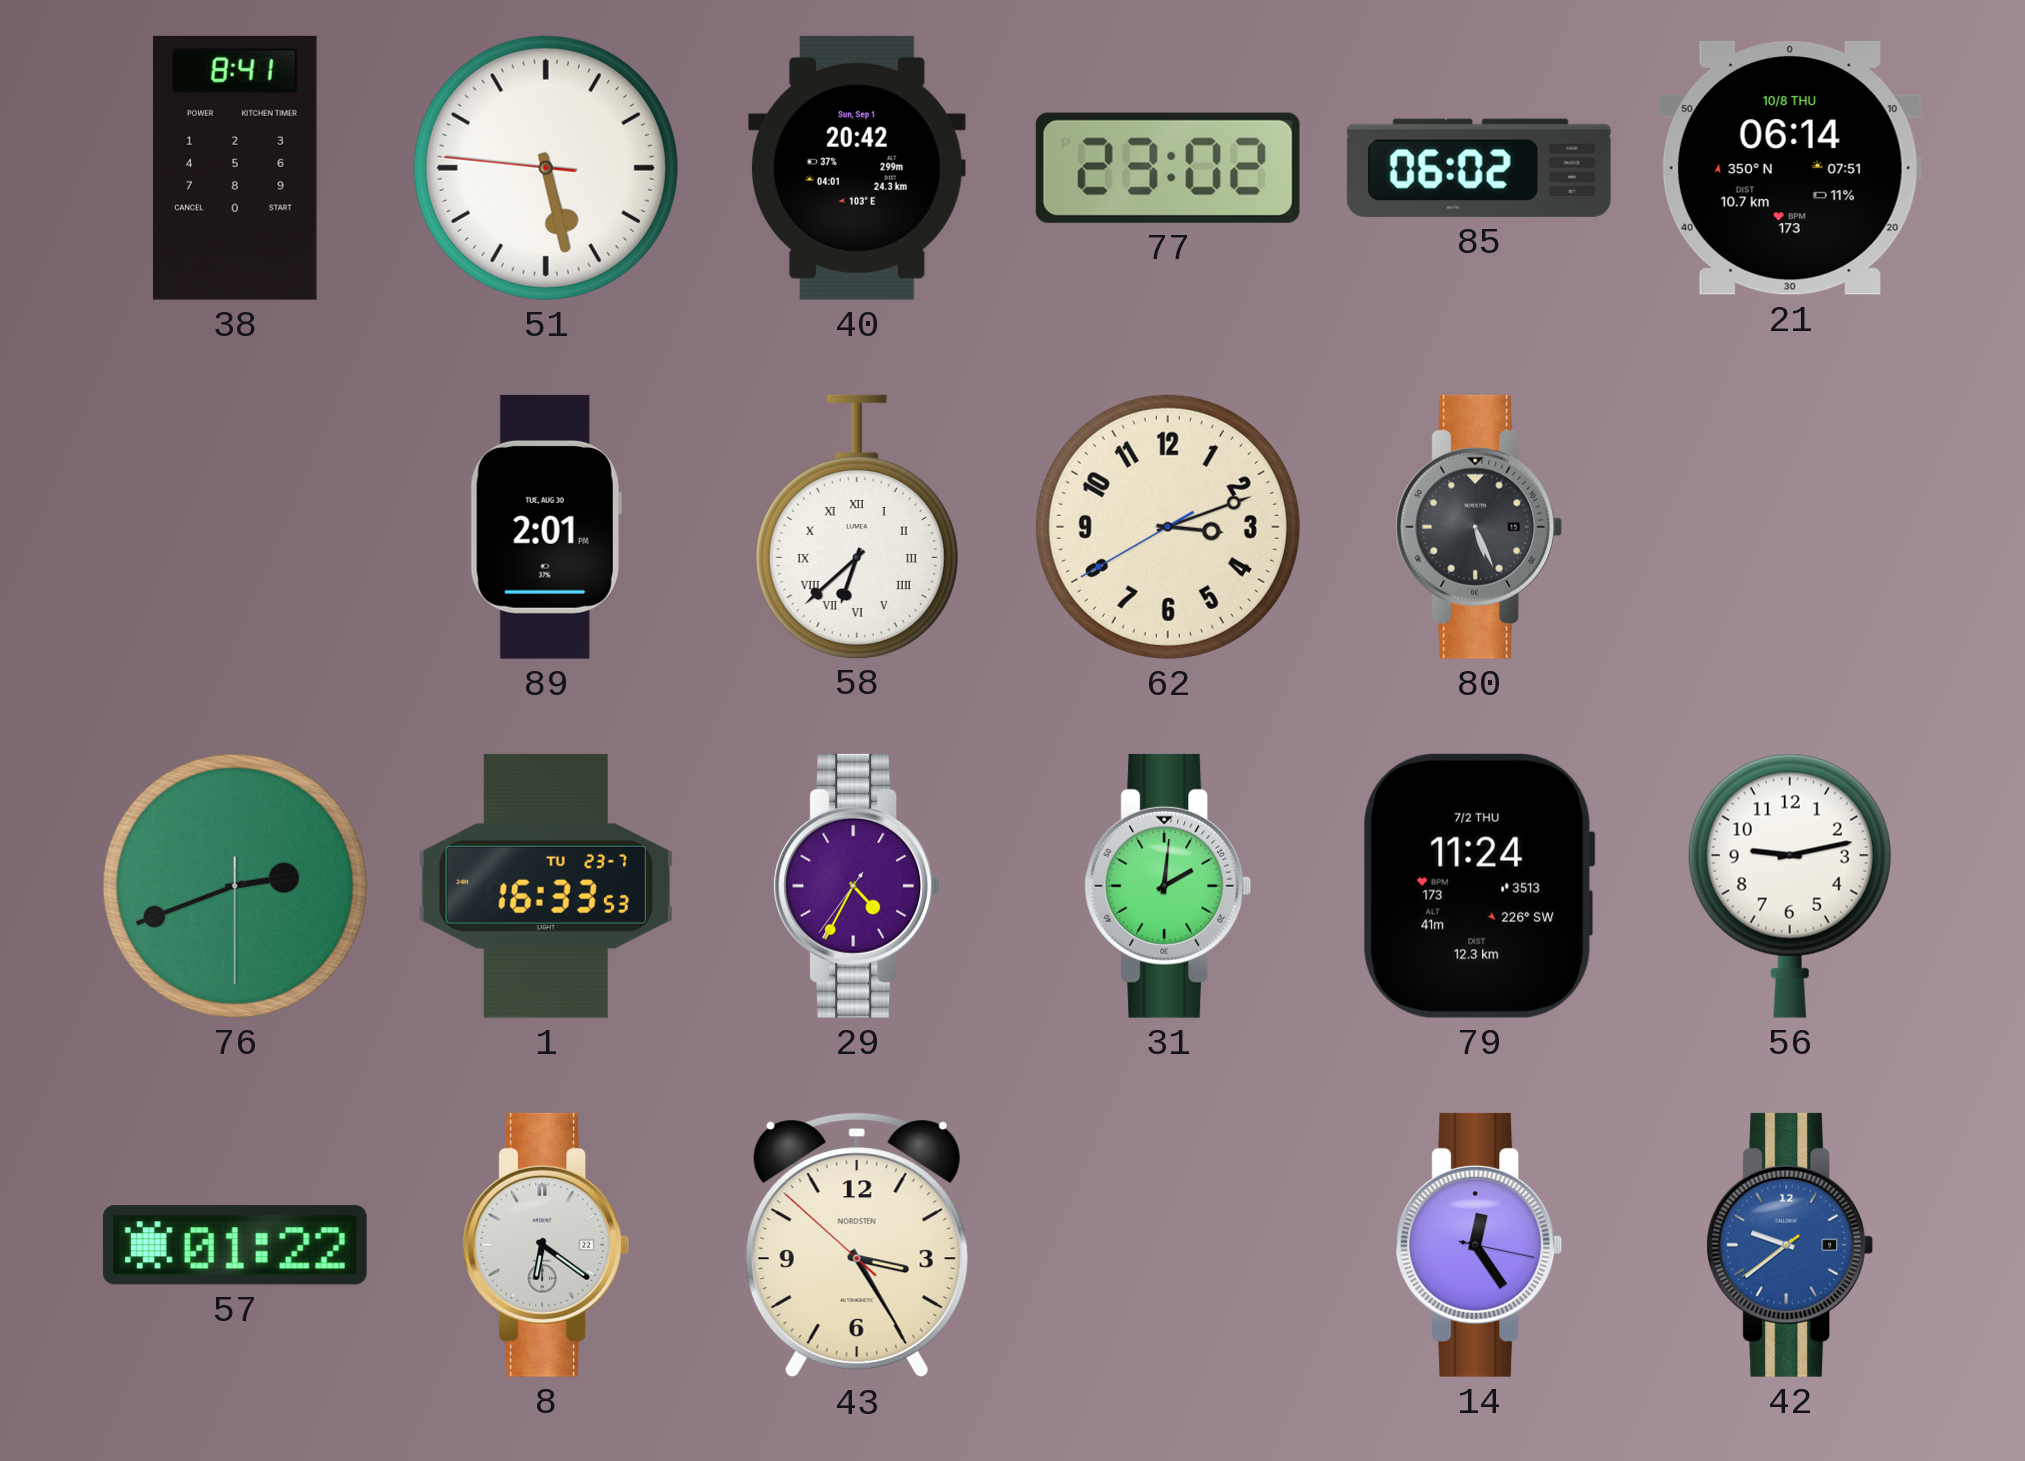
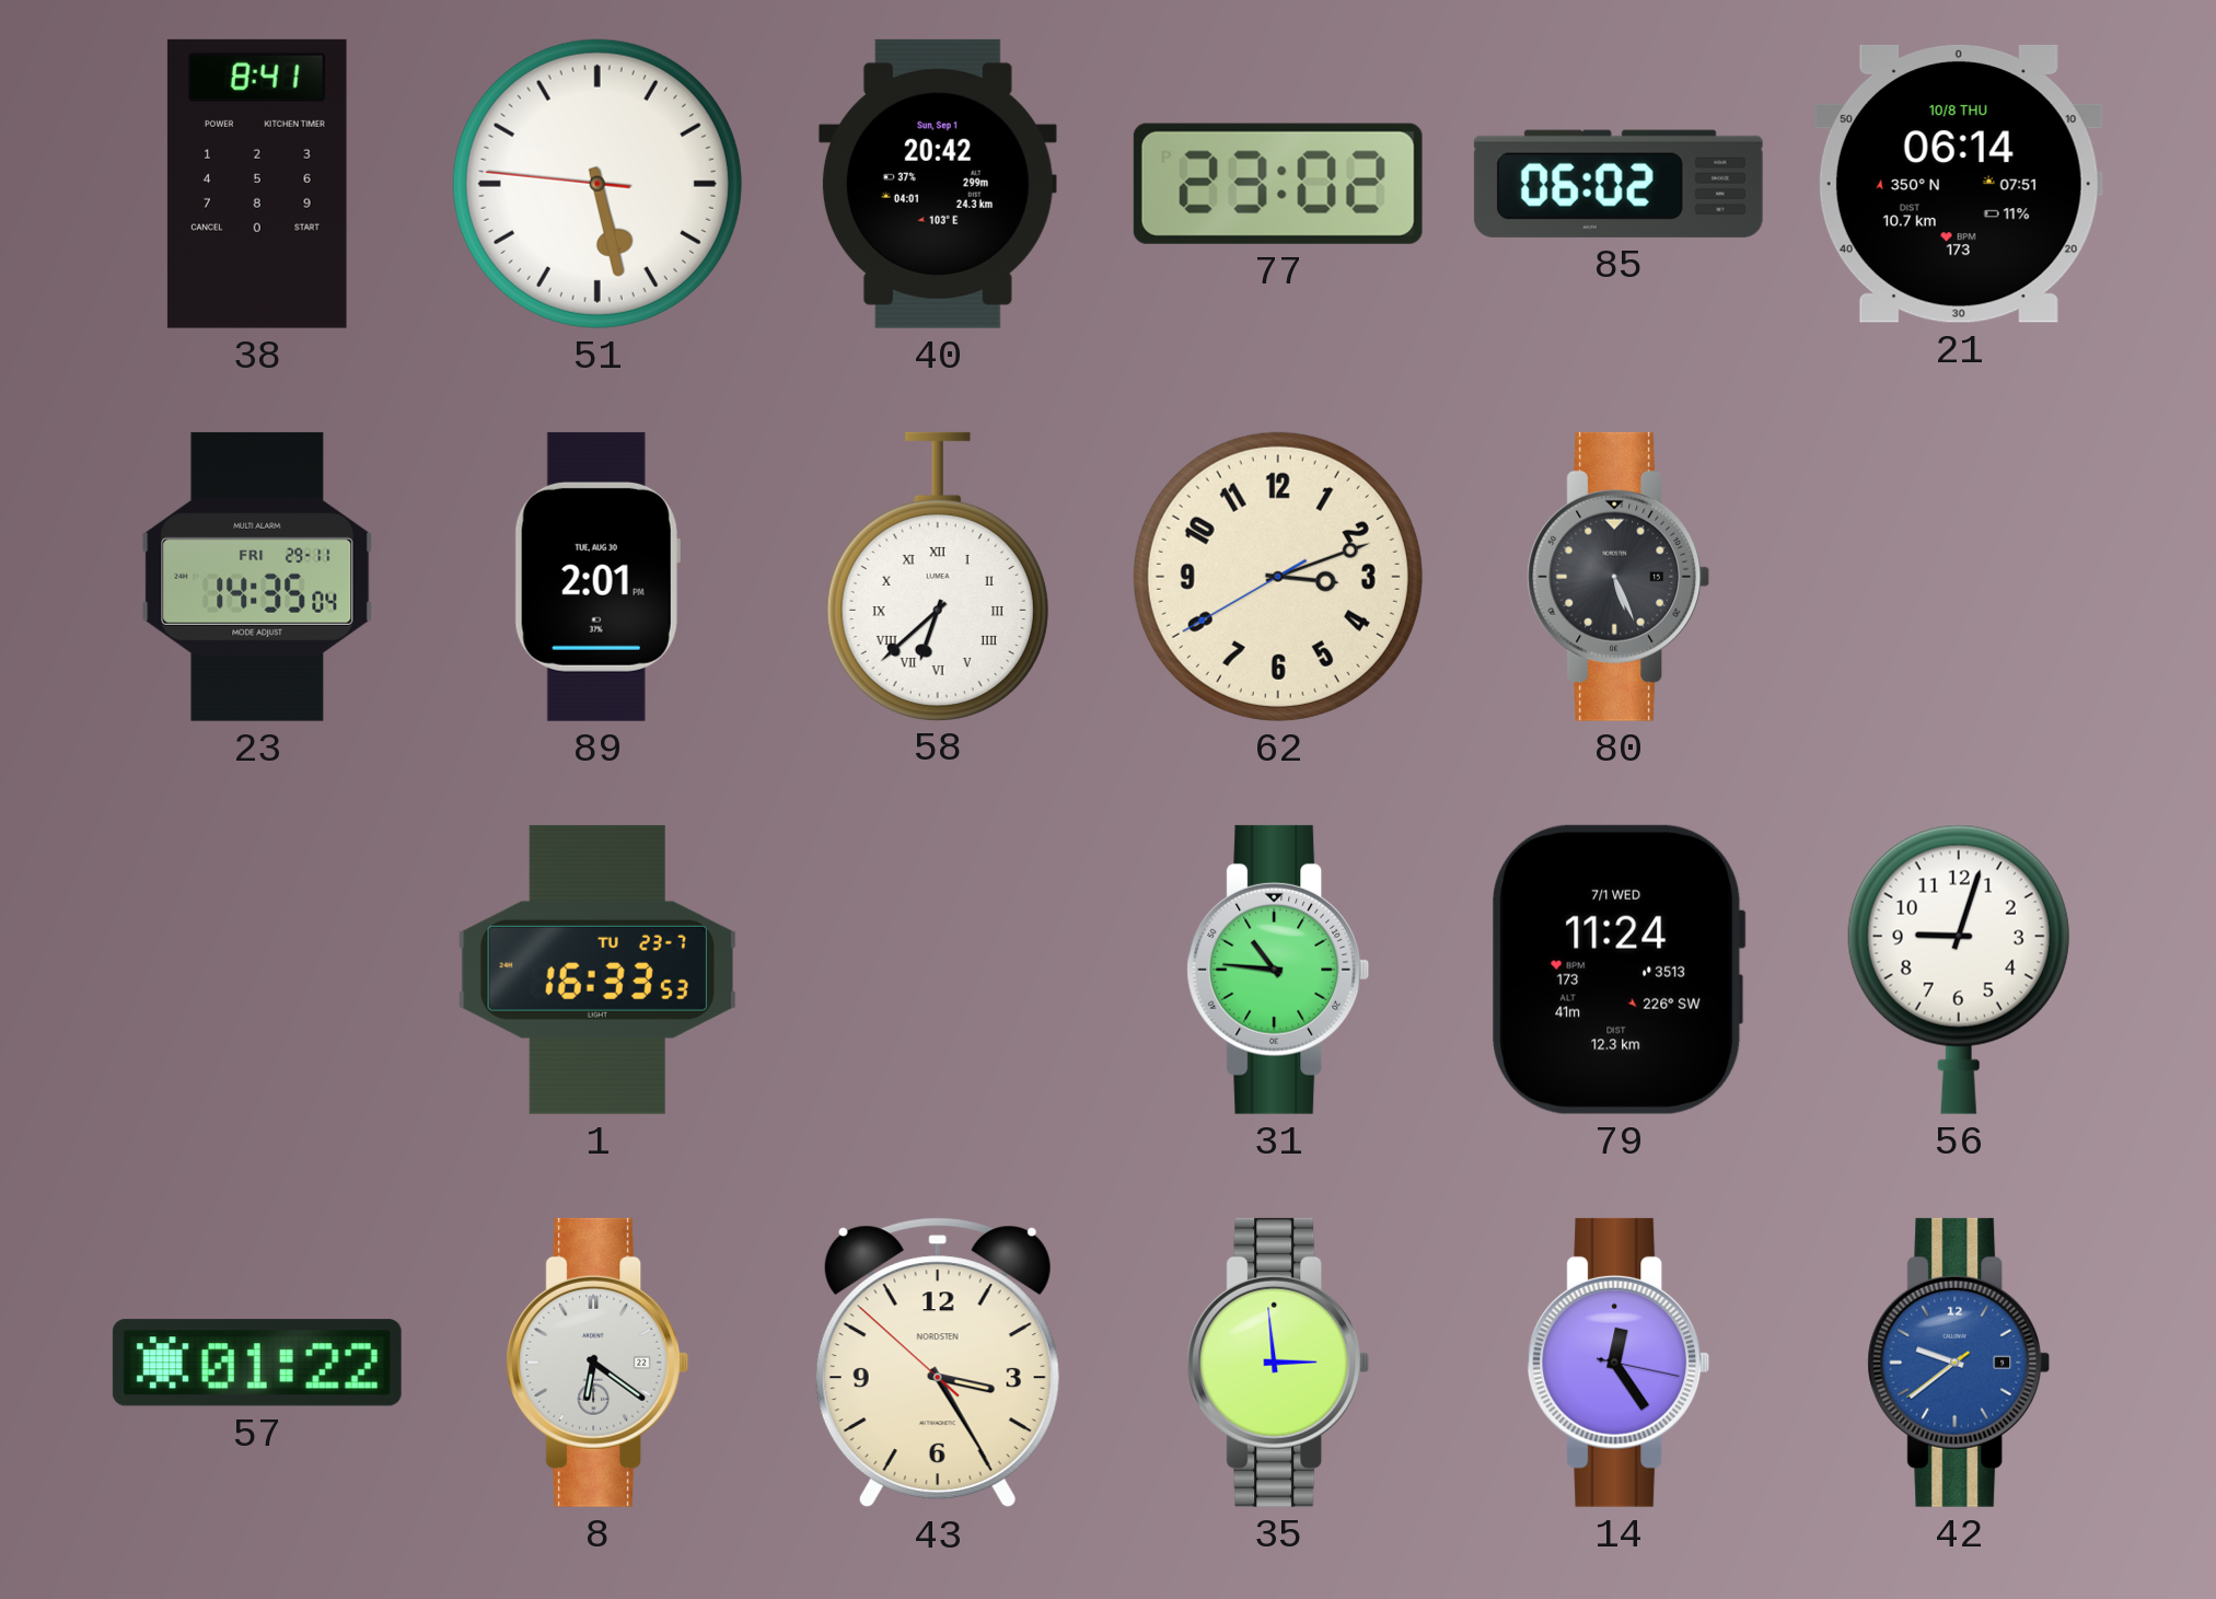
23: none -> 14:35 (257, 577)
76: 2:41 -> none (235, 886)
29: 4:34 -> none (857, 886)
31: 2:01 -> 10:46 (1278, 970)
79 date: 7/2 THU -> 7/1 WED (1619, 970)
56: 9:13 -> 9:03 (1959, 970)
35: none -> 2:59 (1278, 1363)
